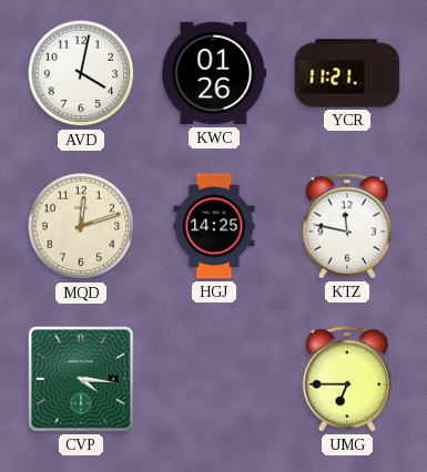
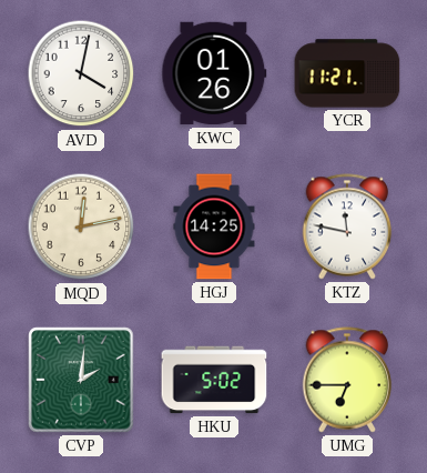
MQD: 12:12 -> 12:13 (81, 227)
CVP: 4:16 -> 2:01 (81, 380)
HKU: none -> 5:02 (214, 380)
